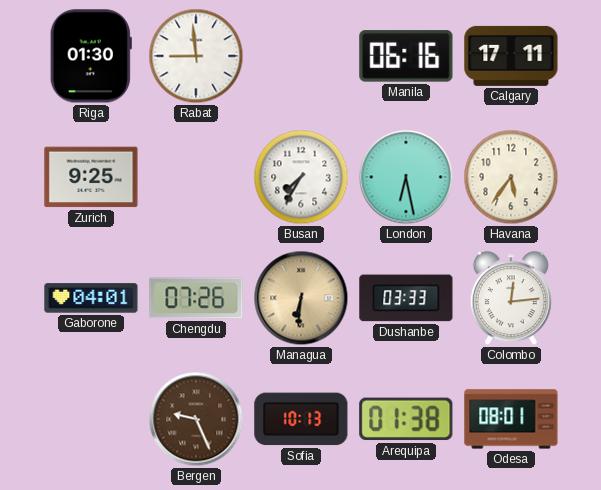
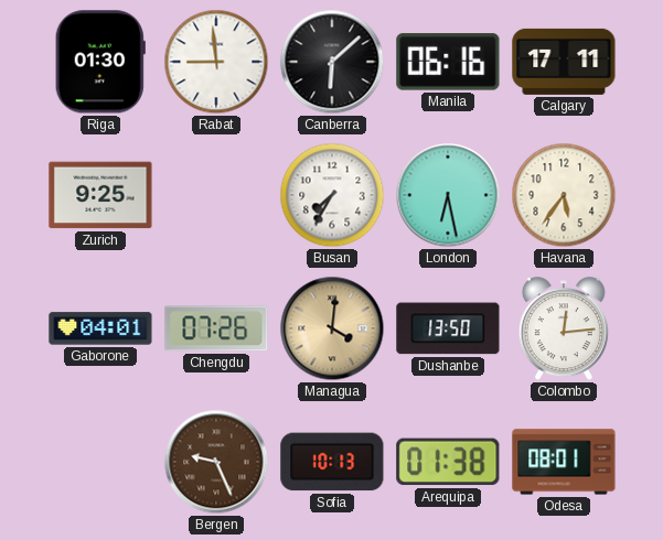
Canberra: none -> 6:08 (332, 62)
Managua: 6:31 -> 4:01 (332, 328)
Dushanbe: 03:33 -> 13:50 (448, 328)
